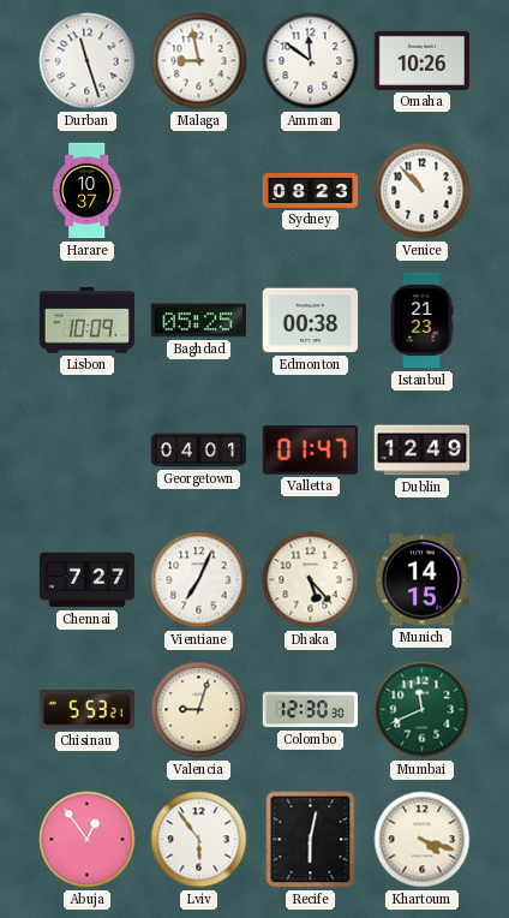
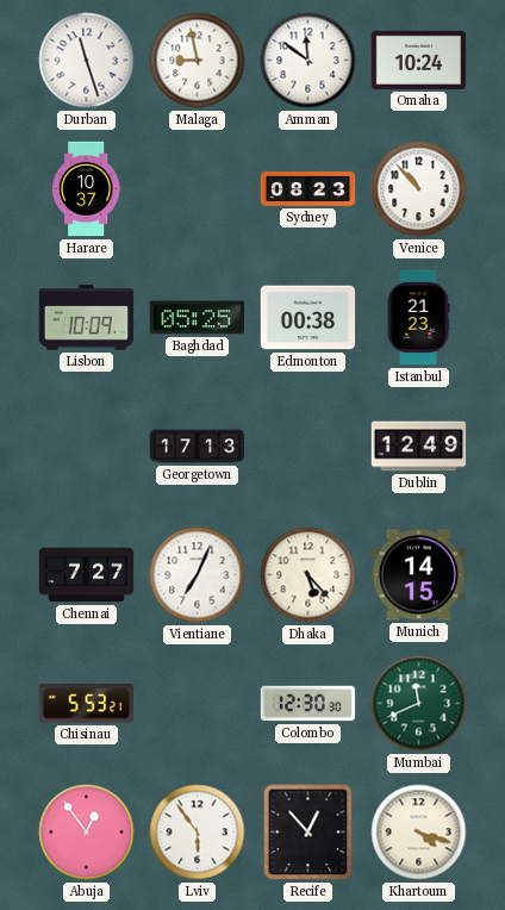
Omaha: 10:26 -> 10:24 (419, 60)
Georgetown: 04:01 -> 17:13 (198, 447)
Valletta: 01:47 -> none (310, 451)
Valencia: 9:03 -> none (199, 710)
Recife: 6:02 -> 12:53 (308, 833)
